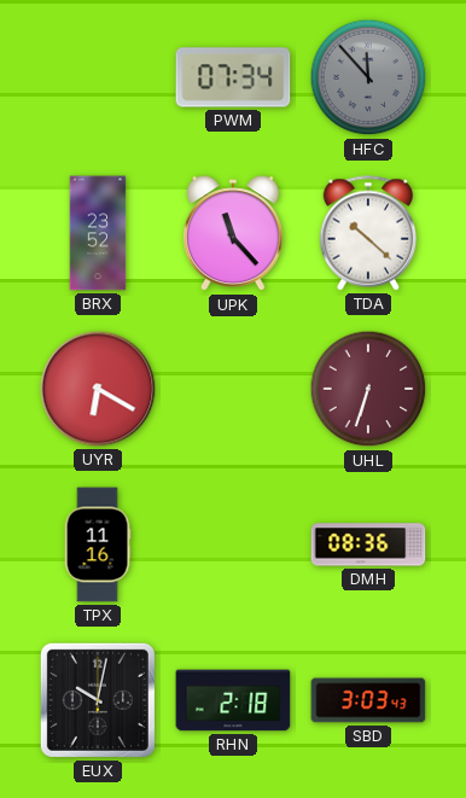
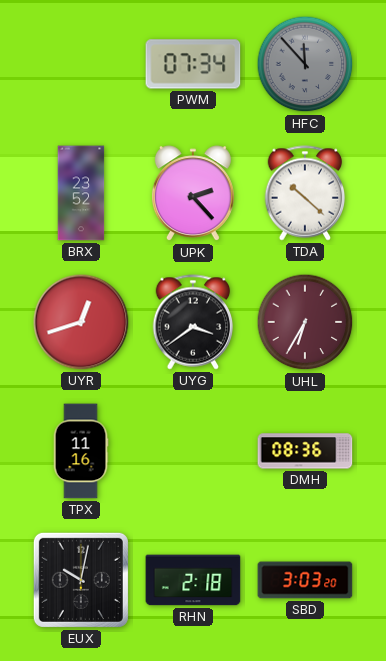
UPK: 11:23 -> 2:23 (193, 194)
UYR: 6:20 -> 12:42 (81, 322)
UYG: none -> 3:39 (193, 322)
UHL: 6:33 -> 6:35 (305, 322)
SBD: 3:03:43 -> 3:03:20 (305, 580)
